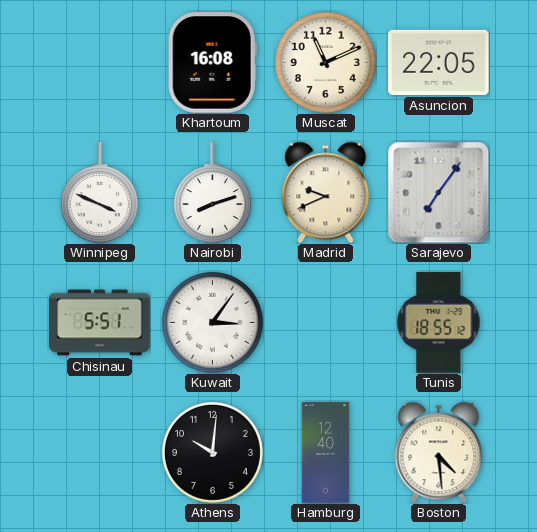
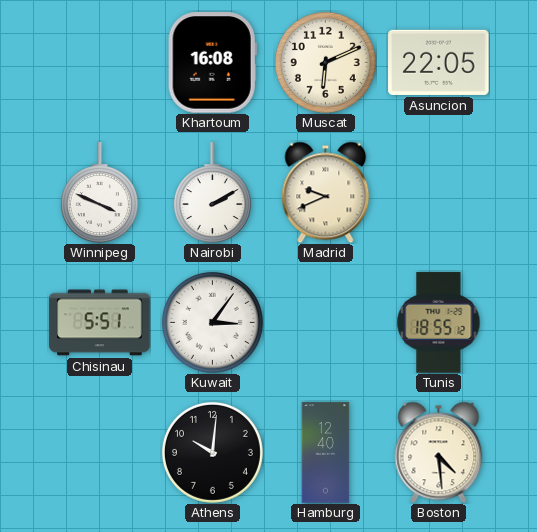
Muscat: 11:11 -> 6:11 (325, 62)
Nairobi: 8:12 -> 2:10 (212, 193)
Sarajevo: 7:06 -> none (438, 192)
